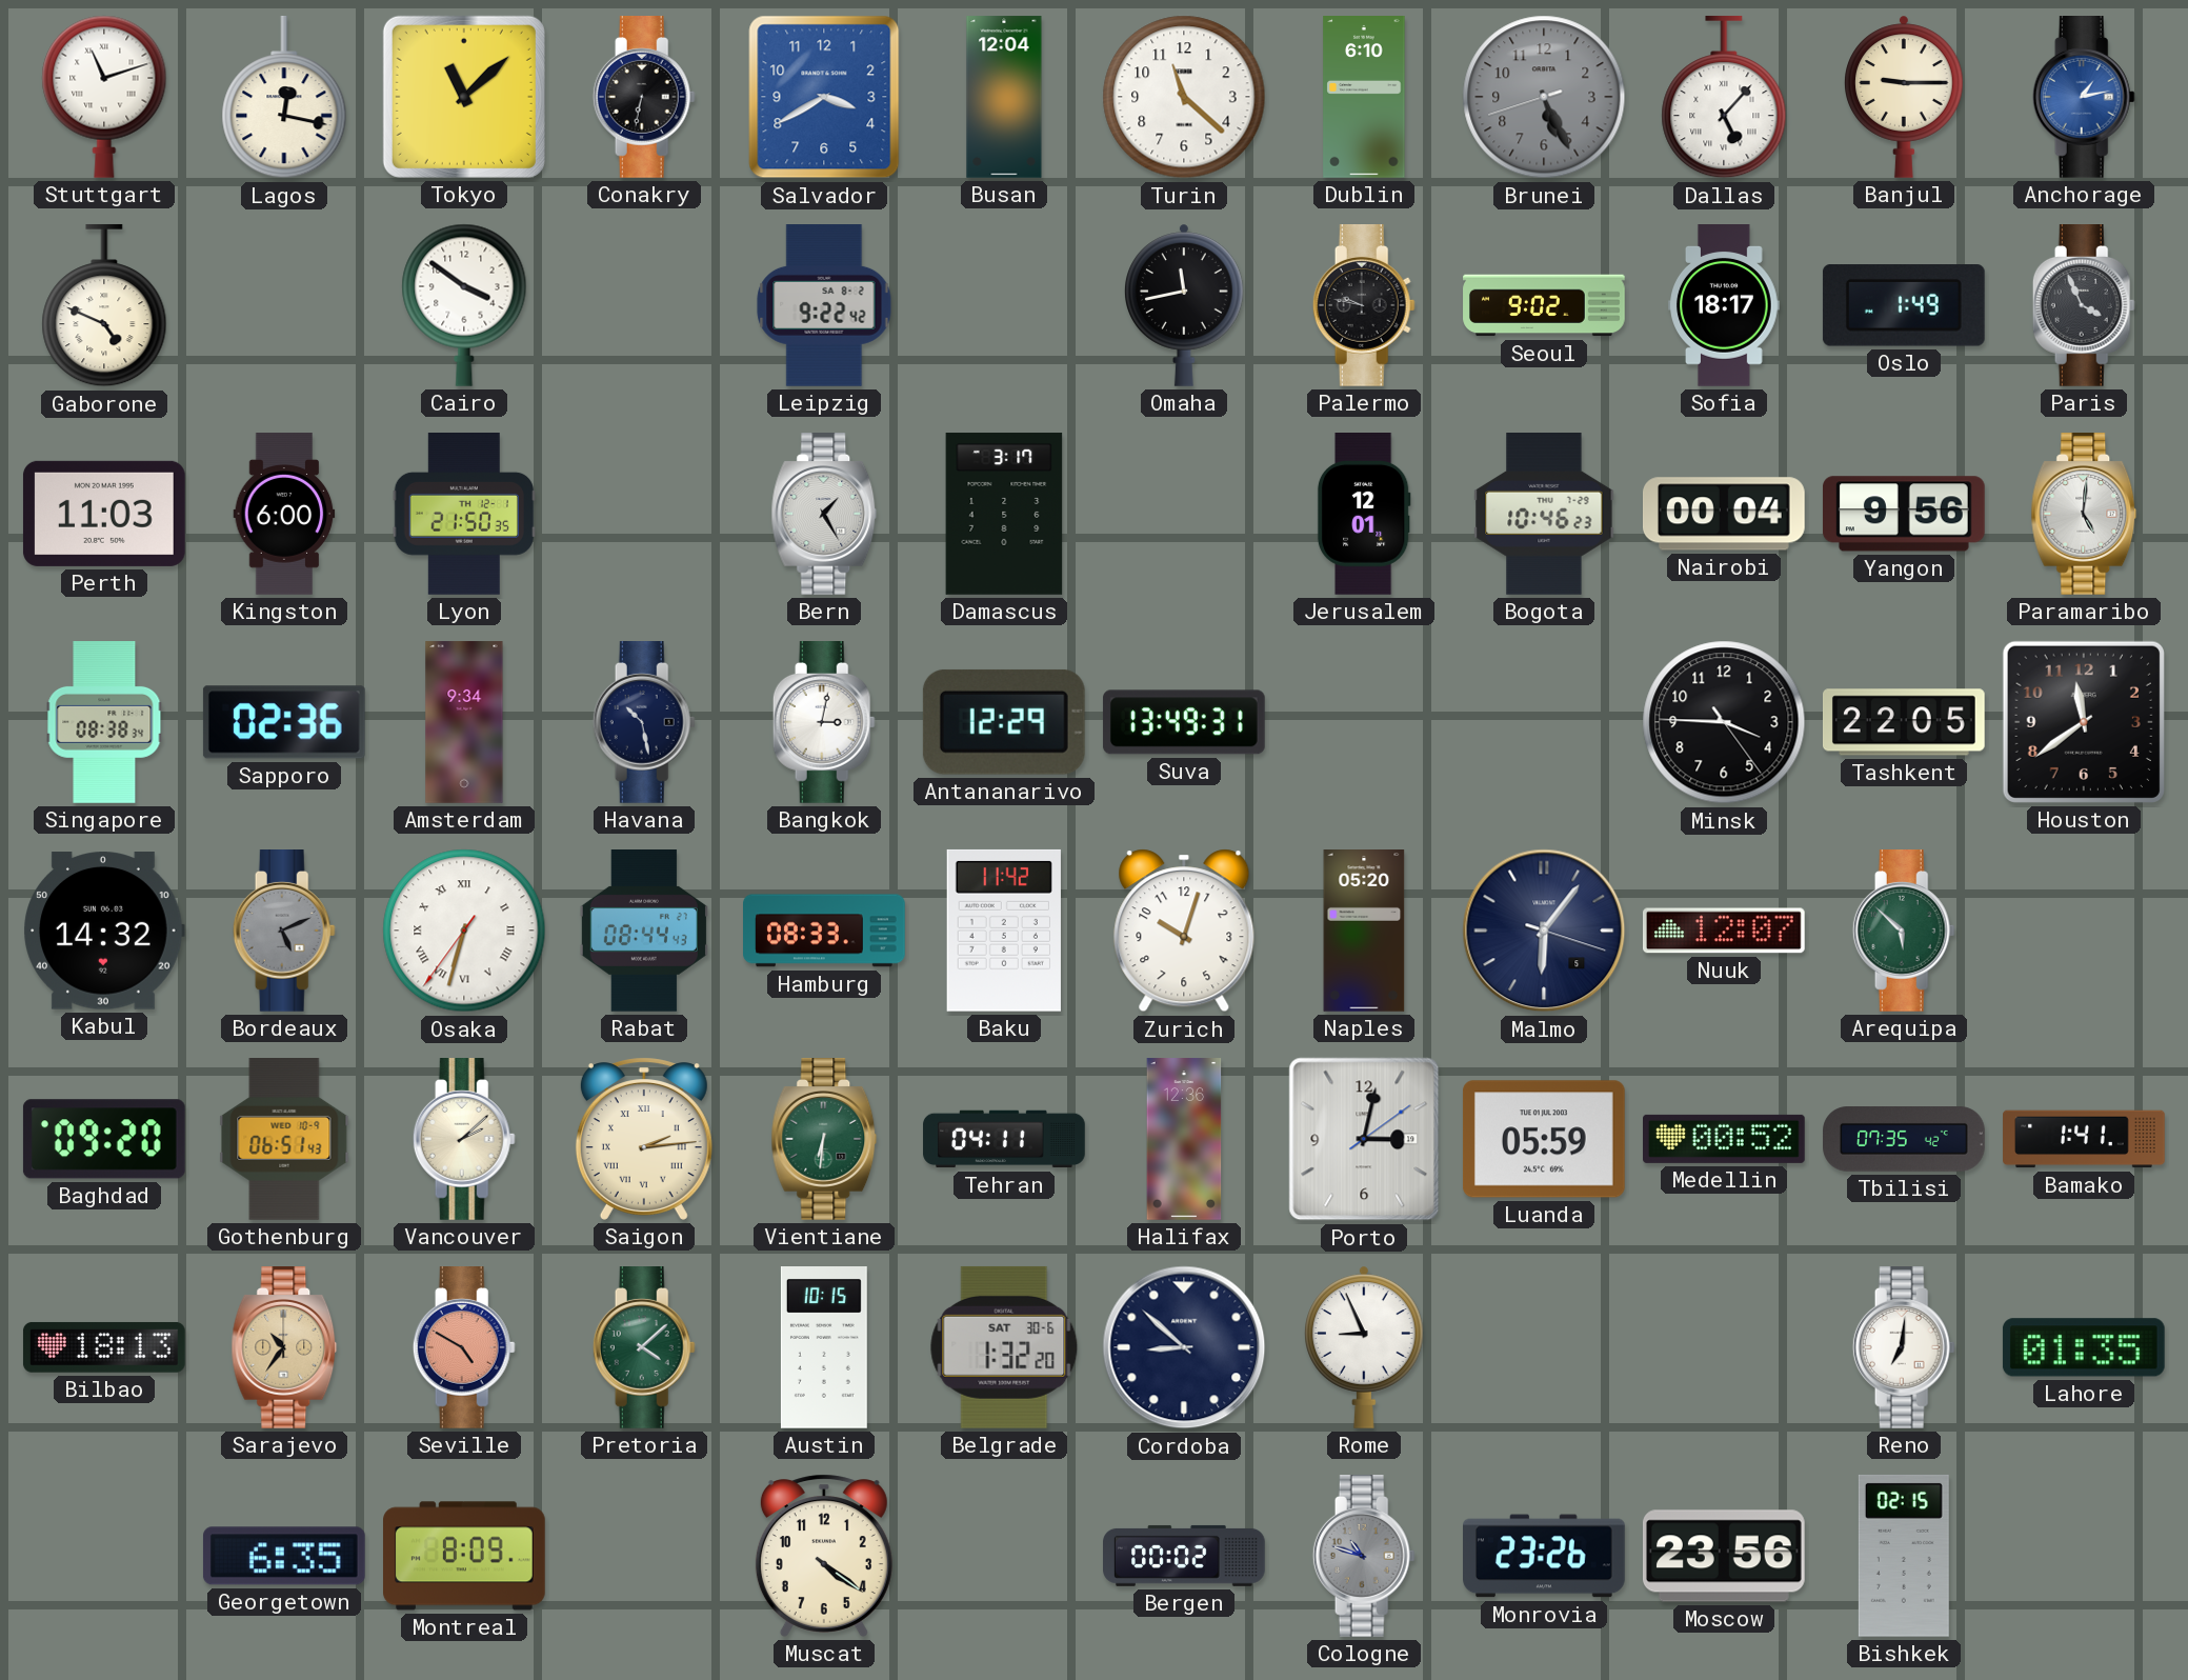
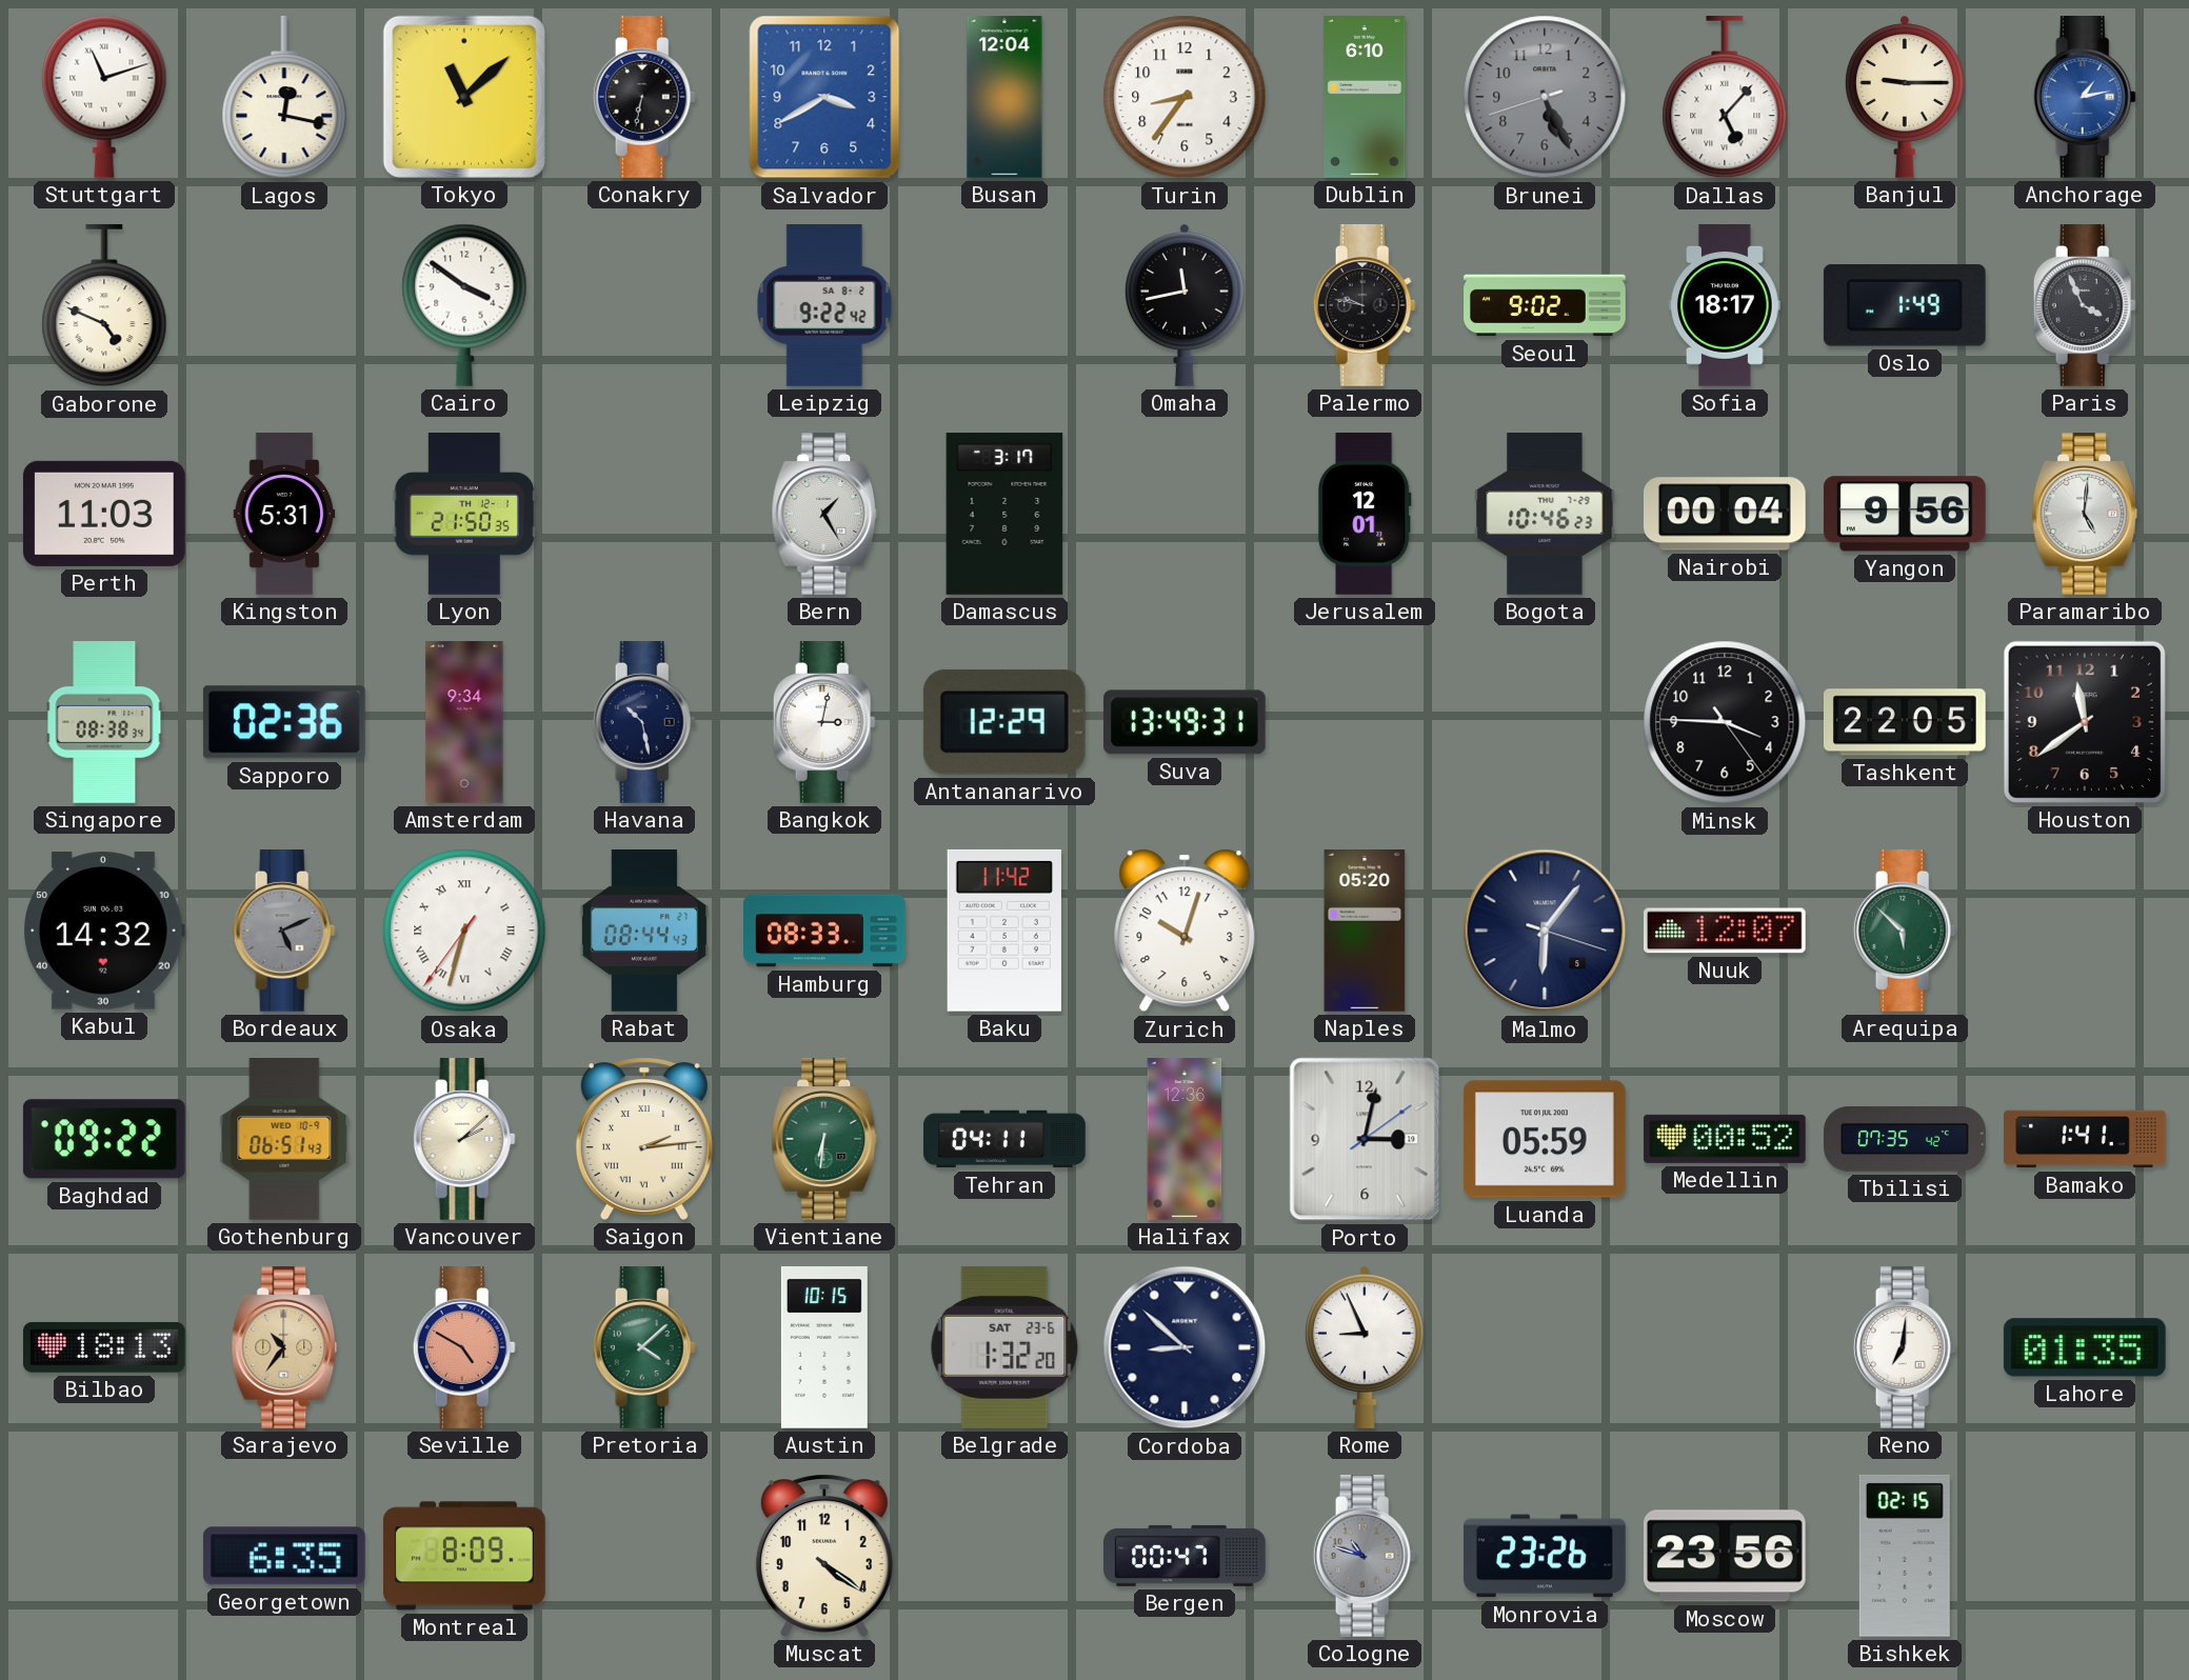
Turin: 11:22 -> 8:36 (1185, 97)
Kingston: 6:00 -> 5:31 (284, 514)
Baghdad: 09:20 -> 09:22 (104, 1139)
Belgrade date: SAT 30-6 -> SAT 23-6 (1004, 1347)
Bergen: 00:02 -> 00:47 (1186, 1556)
